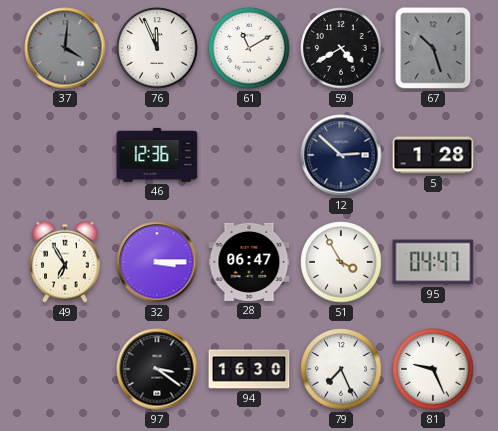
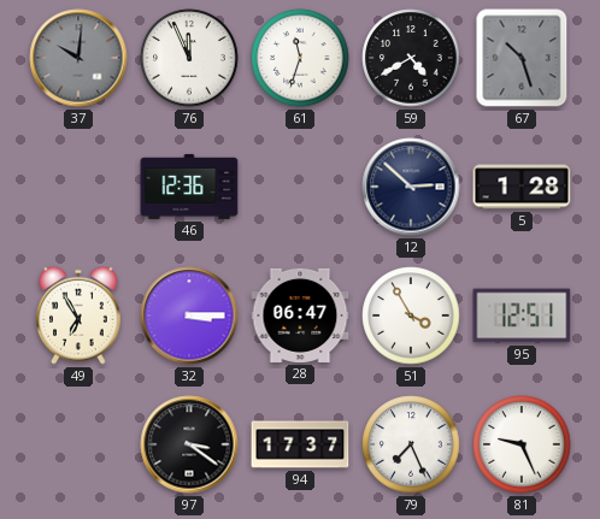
37: 4:01 -> 10:01 (78, 58)
61: 11:10 -> 11:33 (300, 58)
95: 04:47 -> 12:51 (522, 315)
94: 16:30 -> 17:37 (300, 444)
